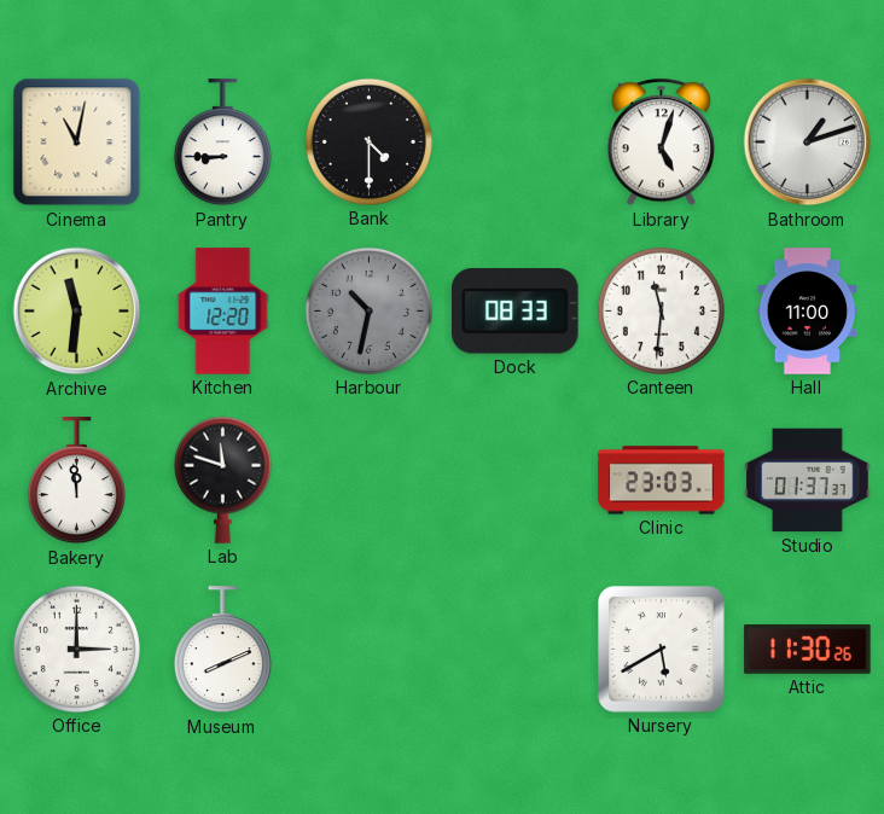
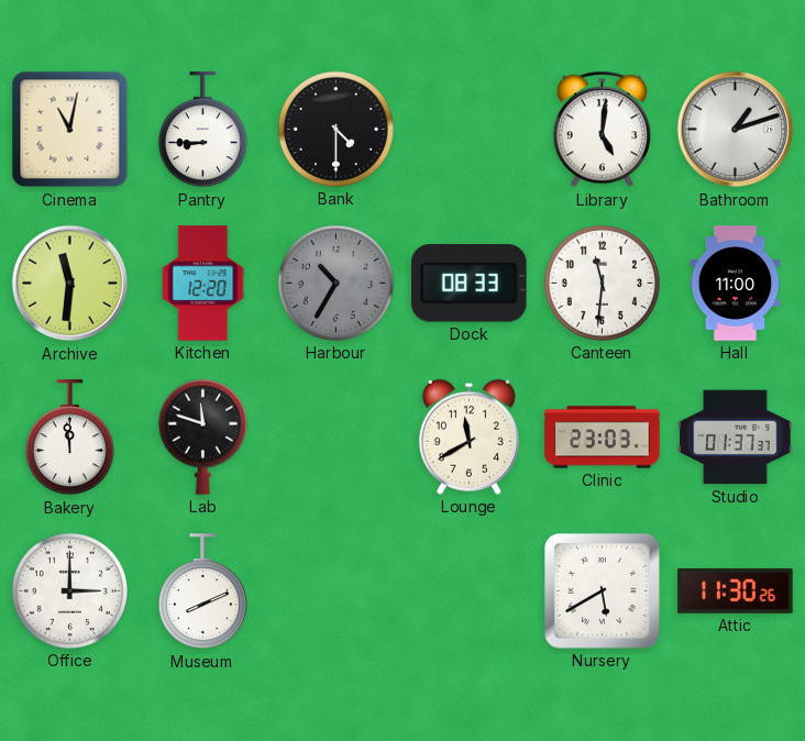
Library: 5:03 -> 5:01 (602, 130)
Harbour: 10:32 -> 10:35 (335, 283)
Lounge: none -> 11:40 (468, 436)
